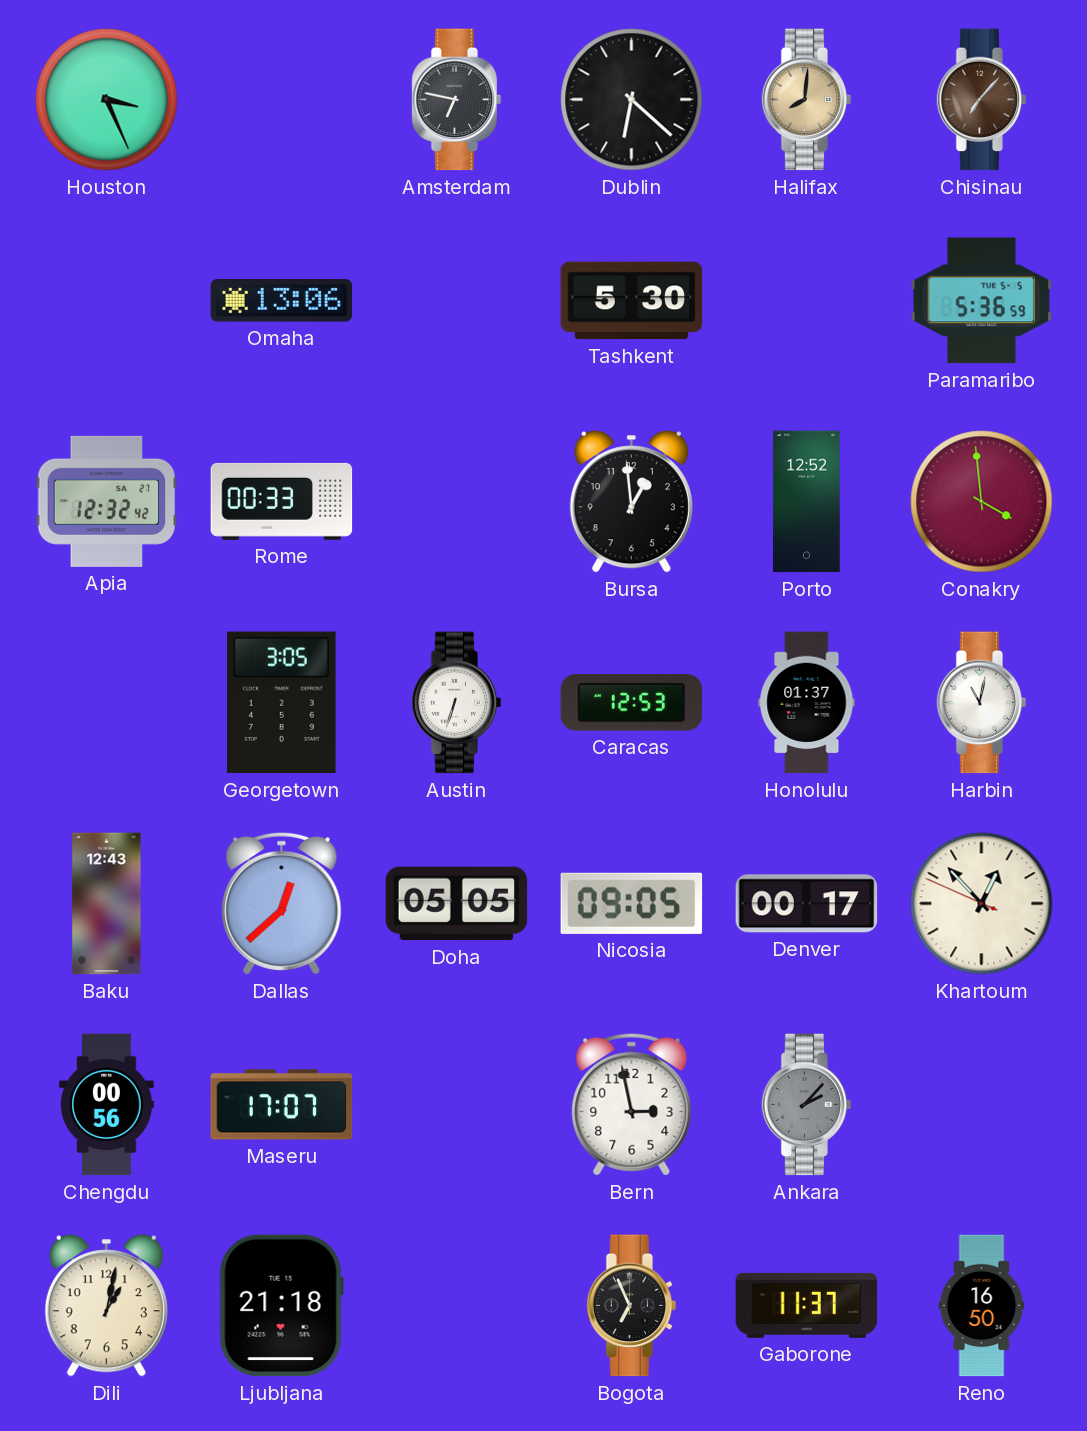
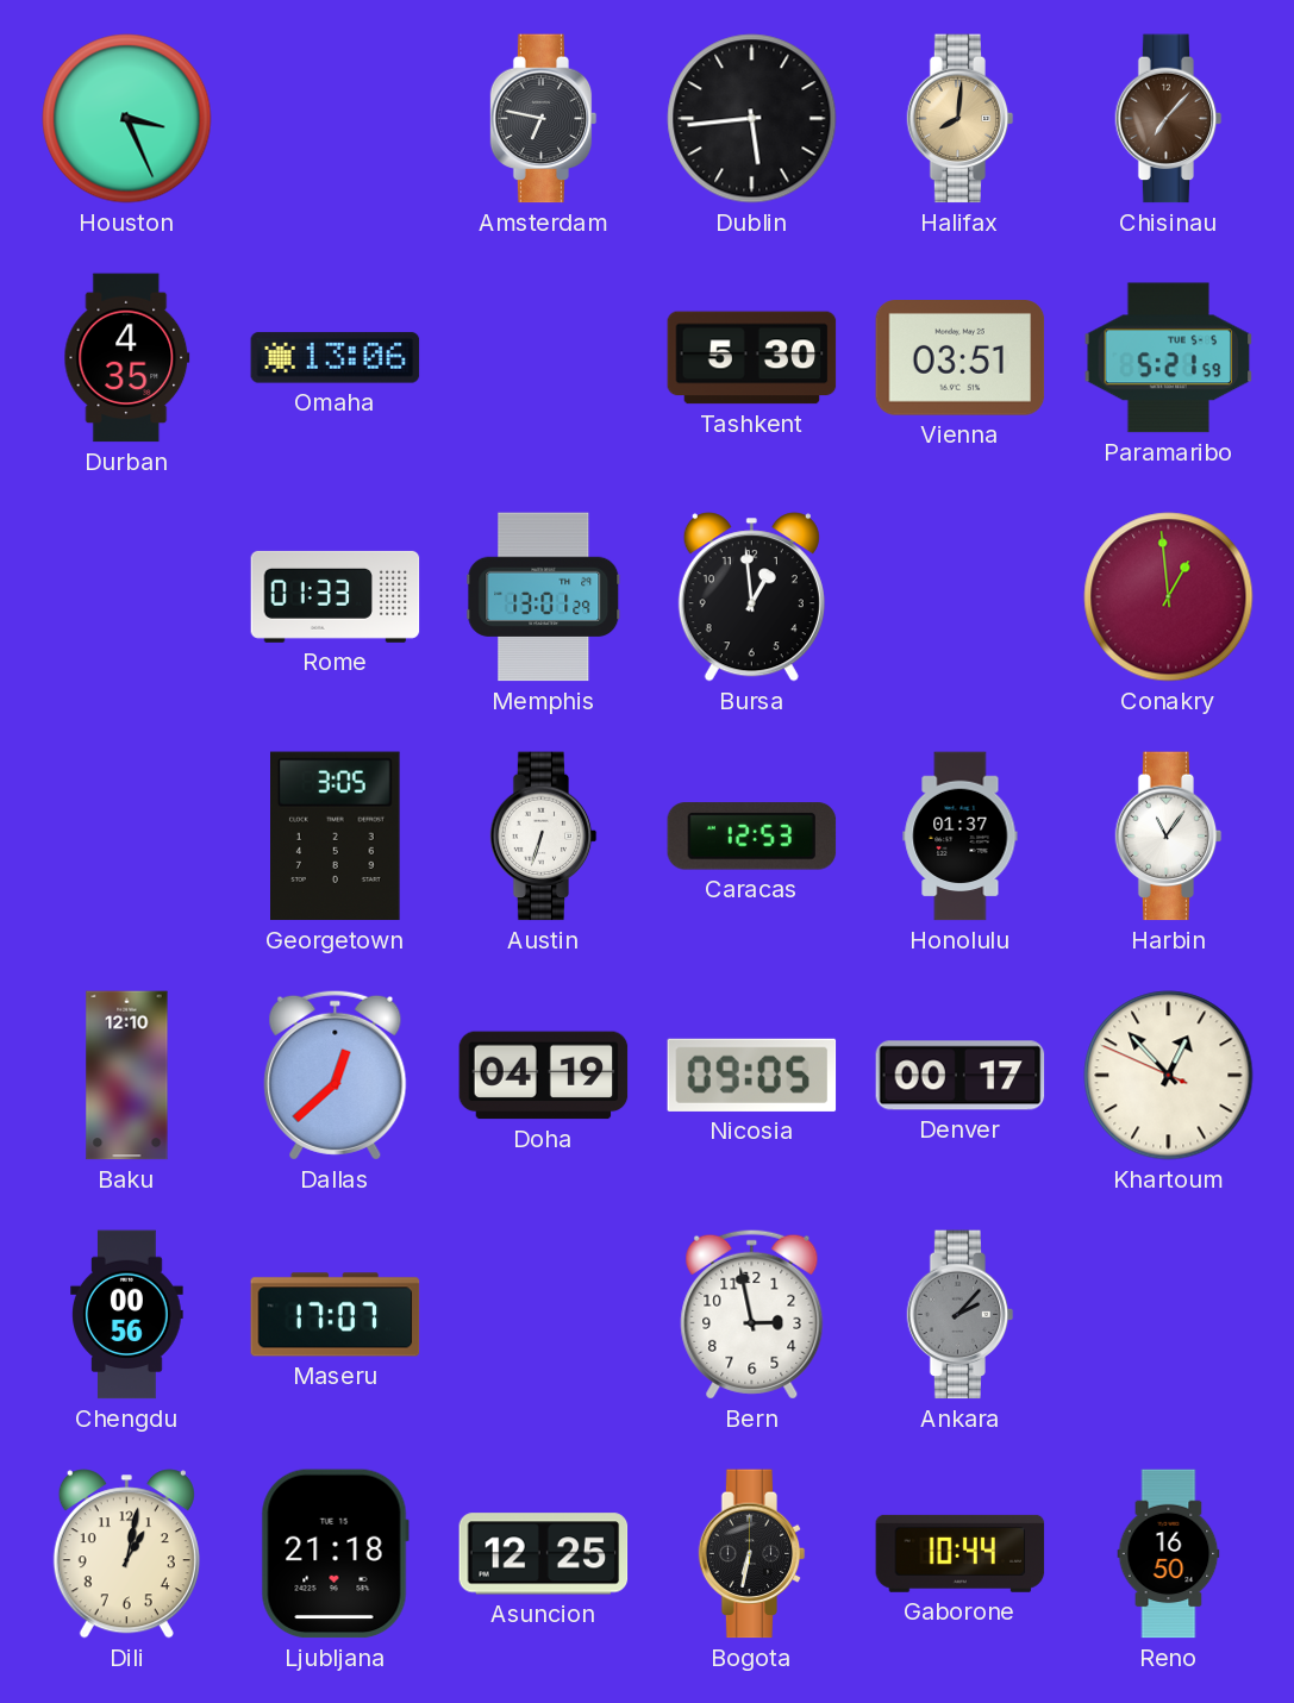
Dublin: 6:22 -> 5:44 (752, 119)
Durban: none -> 4:35 (127, 358)
Vienna: none -> 03:51 (961, 358)
Paramaribo: 5:36 -> 5:21 (1169, 358)
Apia: 12:32 -> none (107, 501)
Rome: 00:33 -> 01:33 (336, 596)
Memphis: none -> 13:01 (544, 597)
Porto: 12:52 -> none (807, 502)
Conakry: 3:59 -> 12:59 (1169, 597)
Harbin: 11:02 -> 11:06 (1169, 837)
Baku: 12:43 -> 12:10 (127, 1076)
Doha: 05:05 -> 04:19 (544, 1076)
Asuncion: none -> 12:25 (544, 1554)
Bogota: 6:56 -> 6:32 (752, 1554)
Gaborone: 11:37 -> 10:44 (961, 1553)
